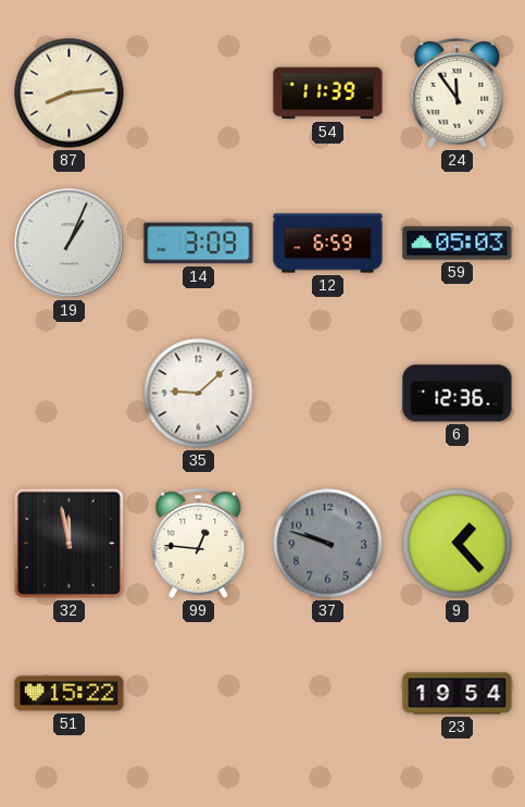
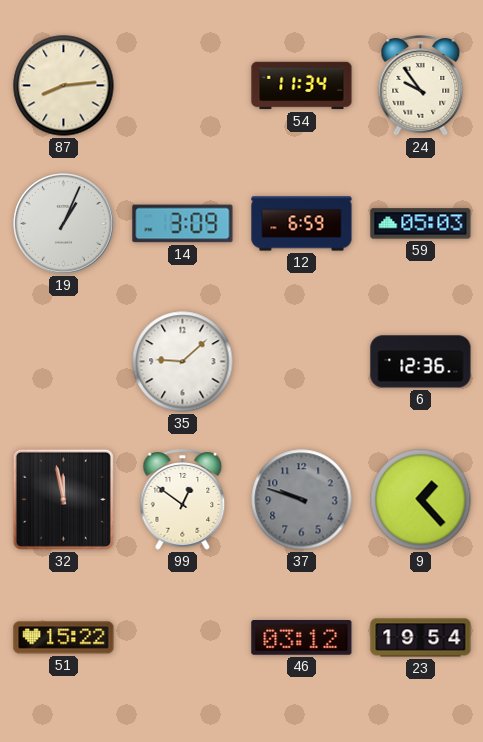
54: 11:39 -> 11:34 (302, 86)
24: 11:54 -> 9:54 (421, 86)
99: 12:46 -> 12:51 (183, 500)
46: none -> 03:12 (302, 638)
